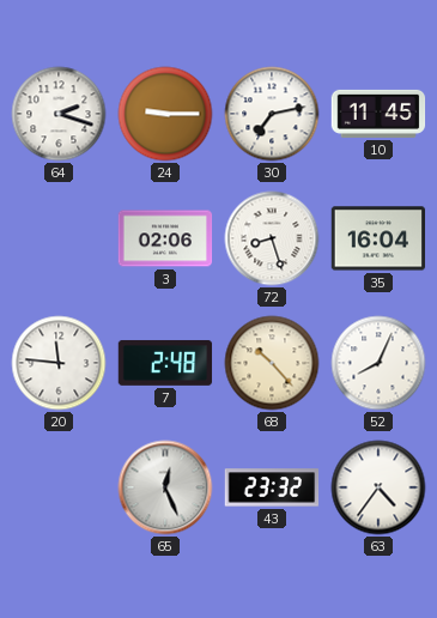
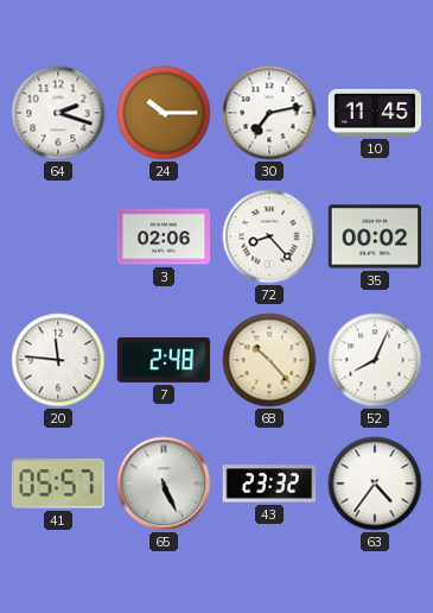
24: 9:15 -> 10:15 (164, 113)
72: 8:27 -> 8:23 (269, 236)
35: 16:04 -> 00:02 (375, 236)
41: none -> 05:57 (57, 484)
65: 12:26 -> 5:26 (164, 484)
